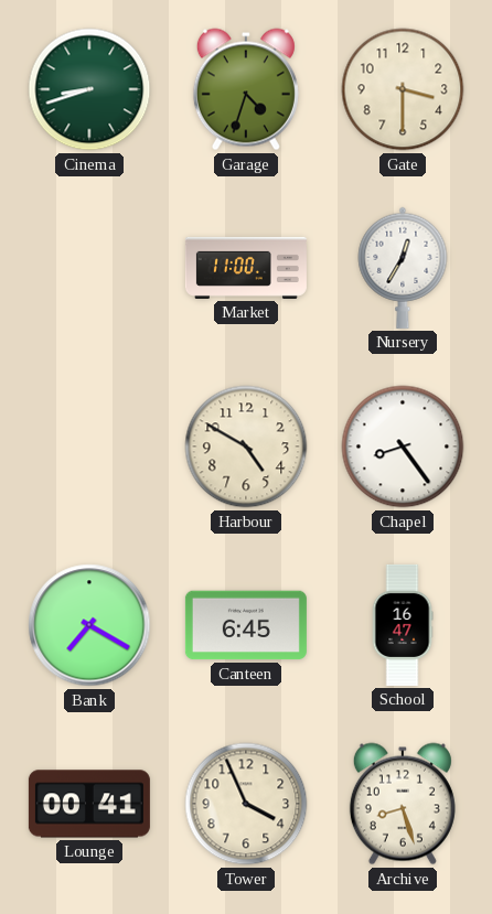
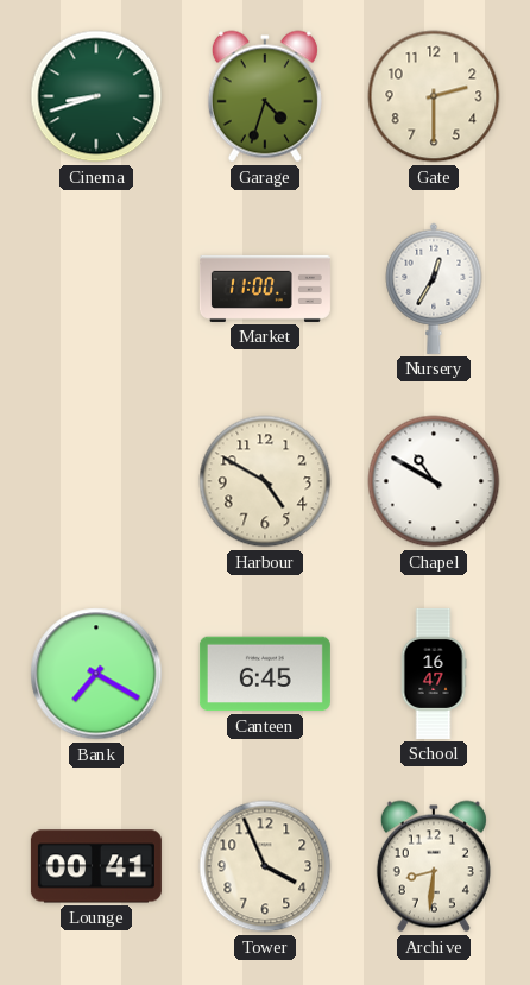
Gate: 3:30 -> 2:30 (434, 96)
Chapel: 8:24 -> 10:50 (434, 481)
Archive: 8:27 -> 8:31 (434, 866)
